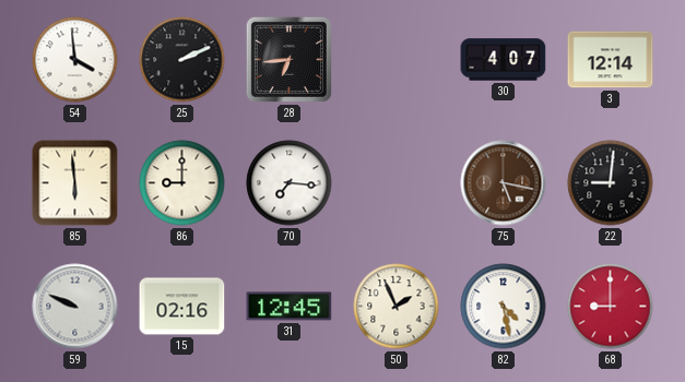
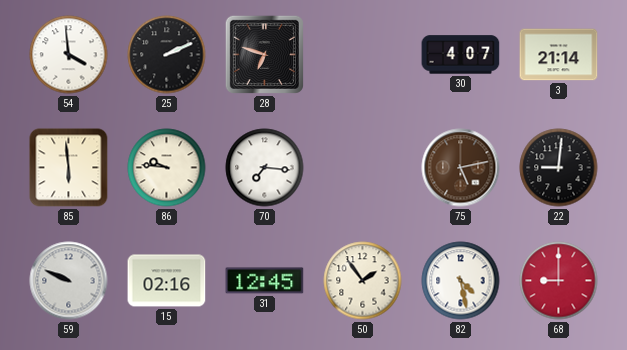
28: 6:44 -> 6:48 (264, 54)
3: 12:14 -> 21:14 (559, 55)
86: 9:00 -> 9:46 (167, 168)
75: 5:17 -> 5:13 (461, 168)
50: 1:56 -> 1:54 (363, 281)
